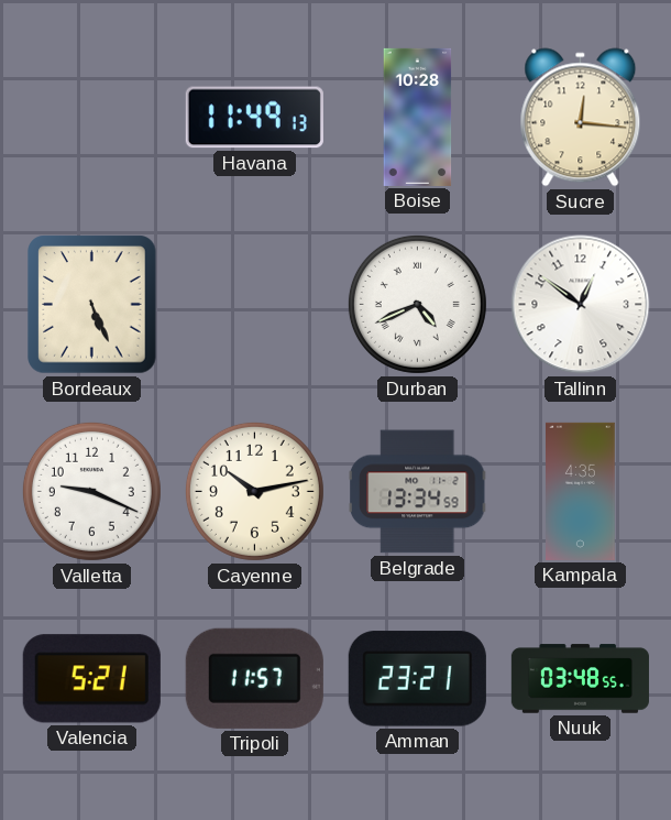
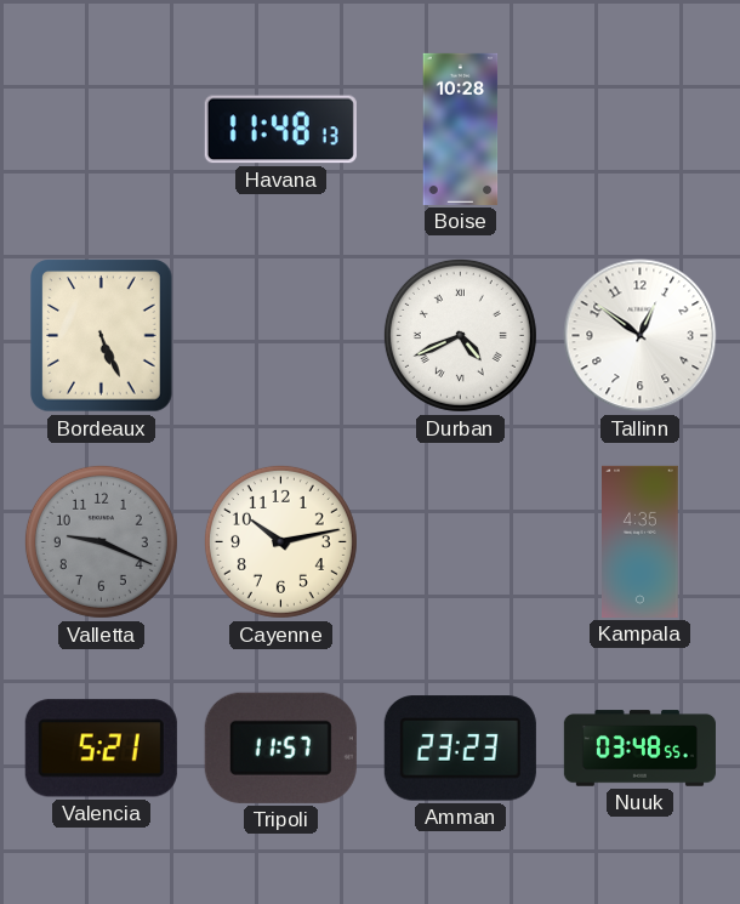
Havana: 11:49 -> 11:48 (280, 130)
Sucre: 12:16 -> none (581, 118)
Valletta dial: white -> grey (101, 541)
Belgrade: 13:34 -> none (417, 492)
Amman: 23:21 -> 23:23 (460, 749)
